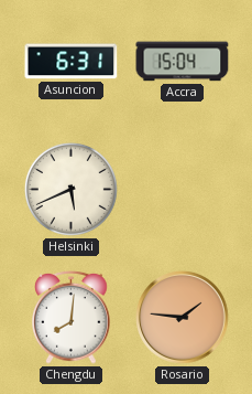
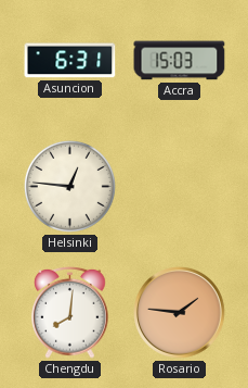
Accra: 15:04 -> 15:03 (180, 61)
Helsinki: 5:41 -> 12:46 (69, 186)
